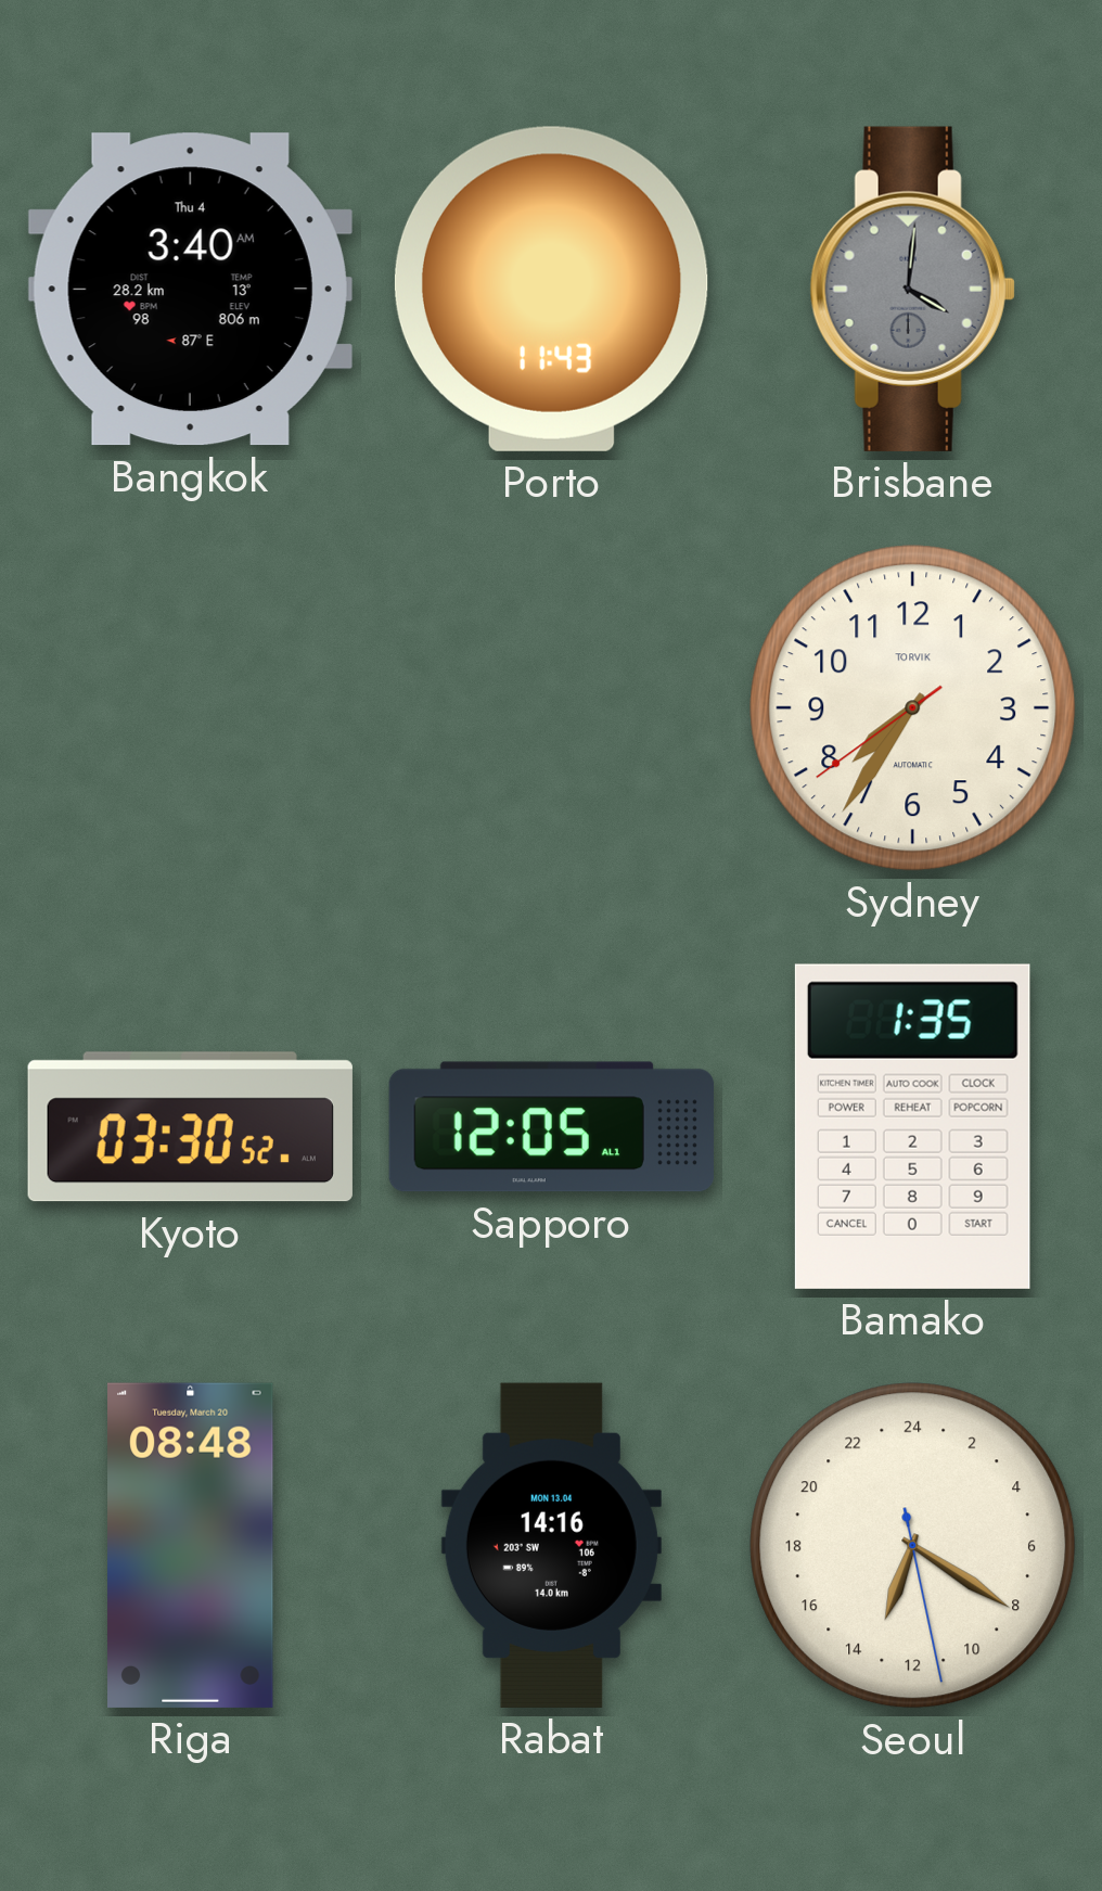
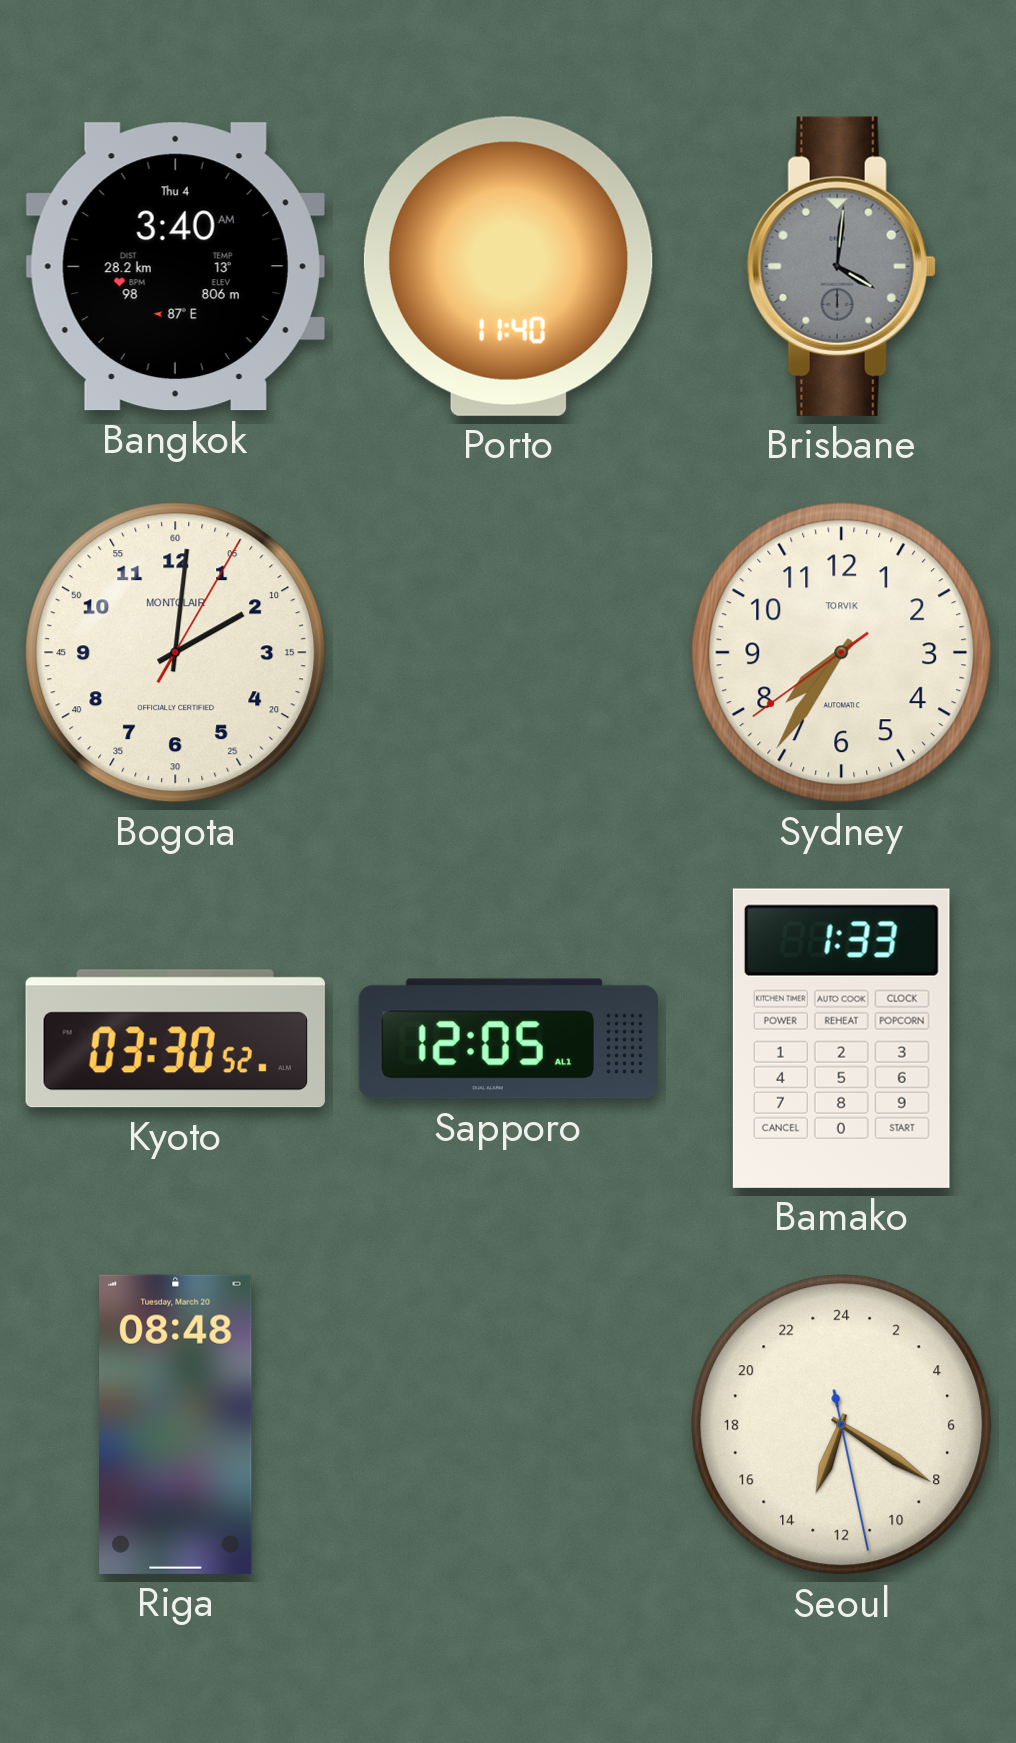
Porto: 11:43 -> 11:40 (508, 266)
Bogota: none -> 2:01 (176, 653)
Bamako: 1:35 -> 1:33 (841, 1038)
Rabat: 14:16 -> none (551, 1545)
